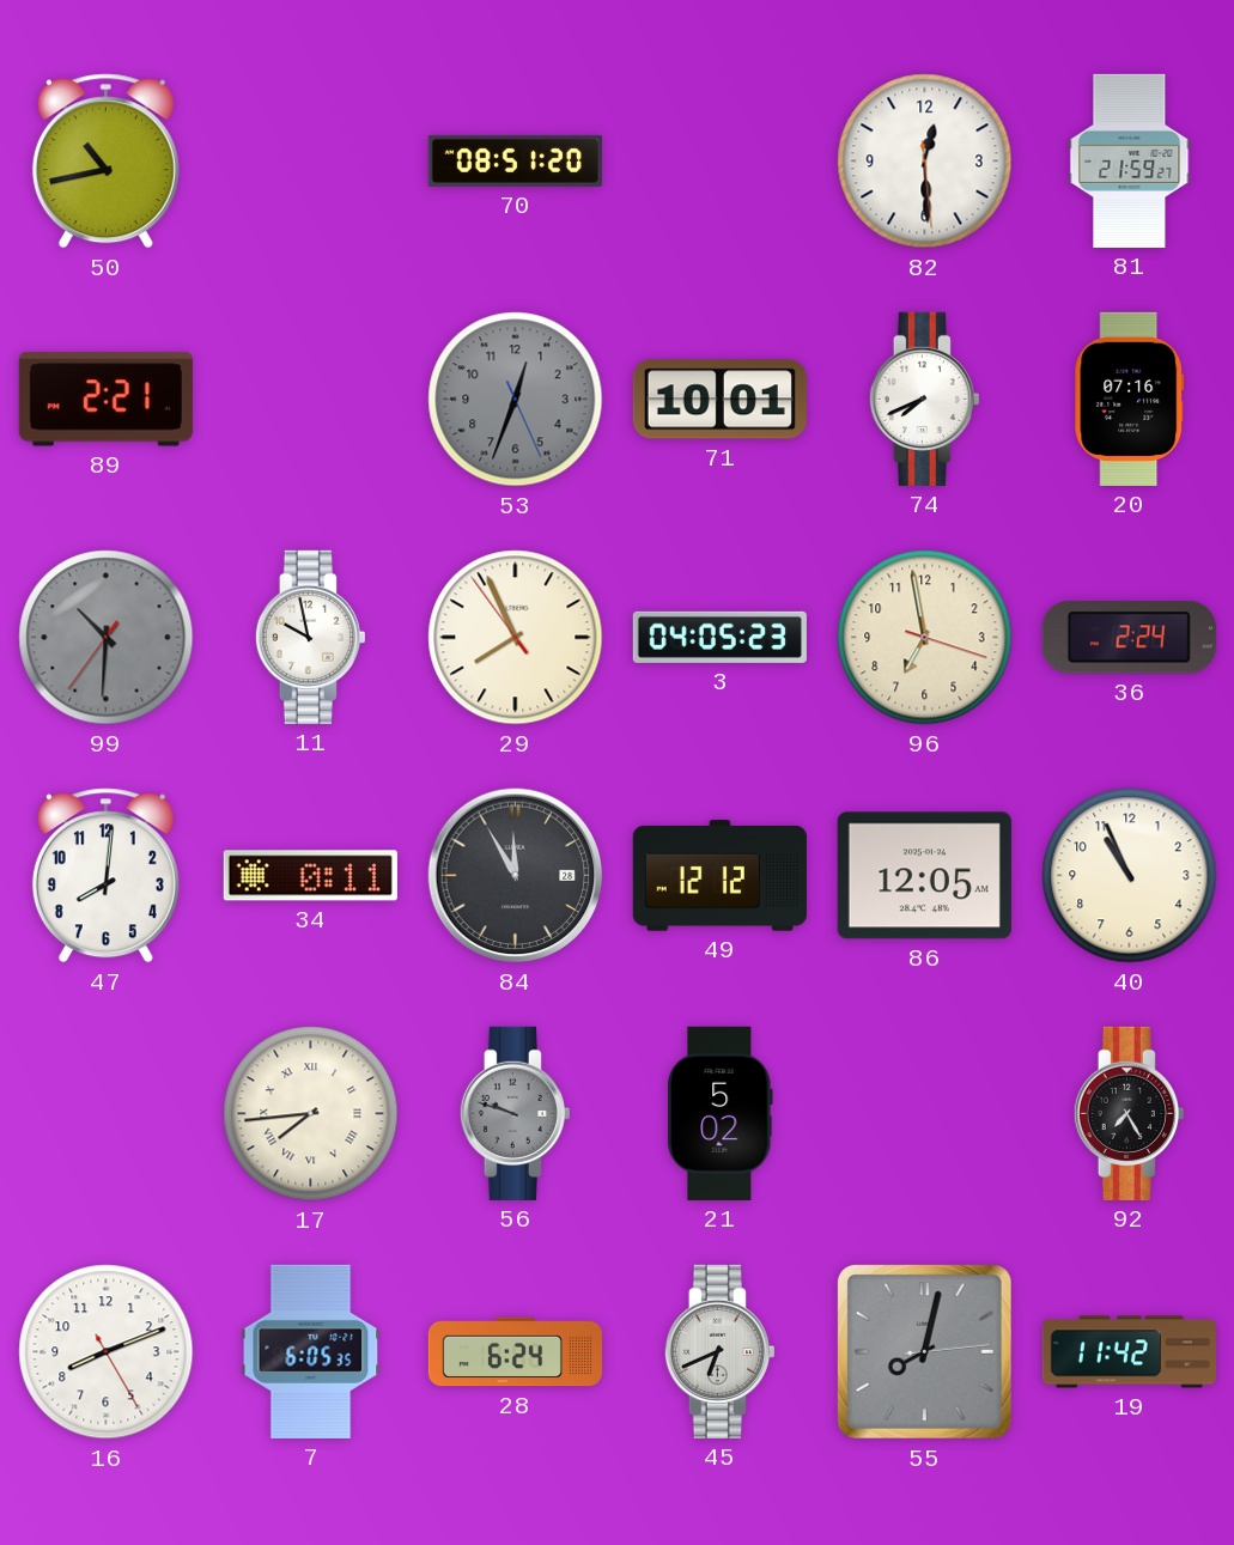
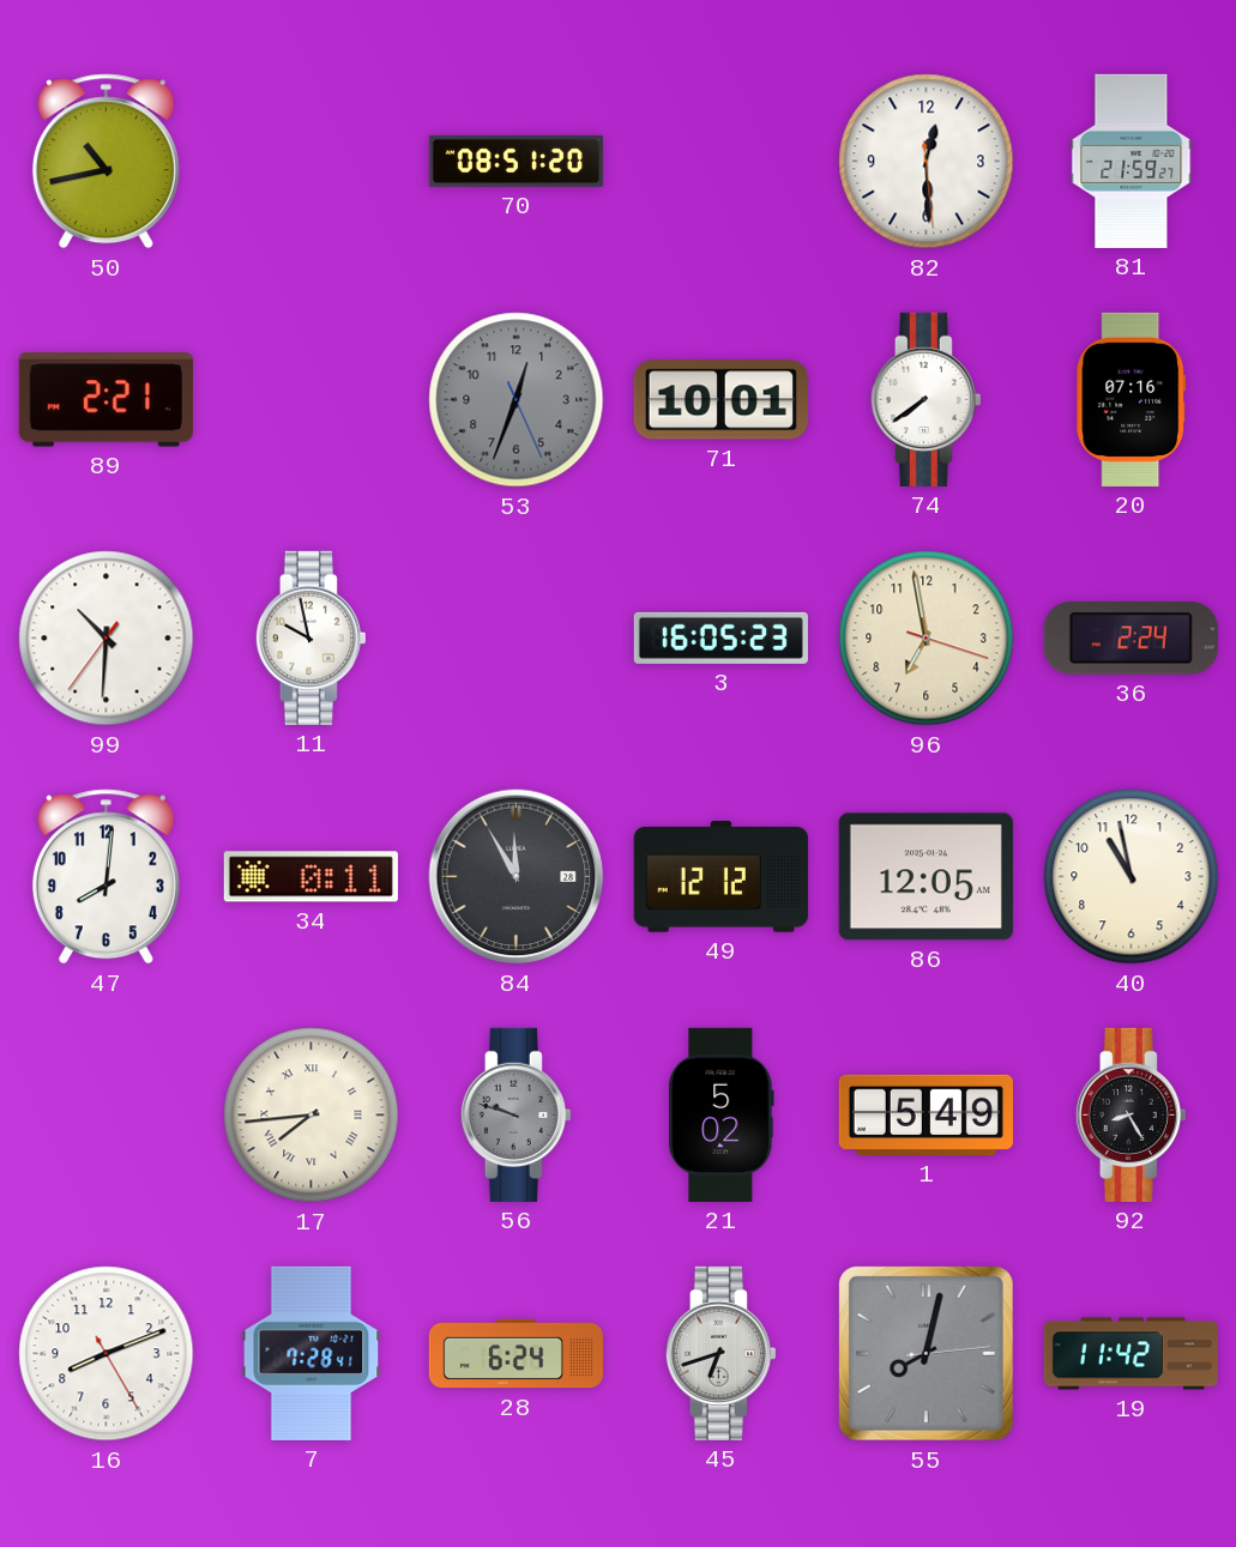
74: 7:41 -> 7:39 (926, 399)
99 dial: grey -> white (107, 639)
29: 7:55 -> none (516, 638)
3: 04:05 -> 16:05 (721, 637)
40: 10:56 -> 10:58 (1132, 877)
1: none -> 5:49 (926, 1114)
92: 7:25 -> 8:25 (1131, 1114)
7: 6:05 -> 7:28 (312, 1353)
45: 6:41 -> 6:42 (721, 1353)
